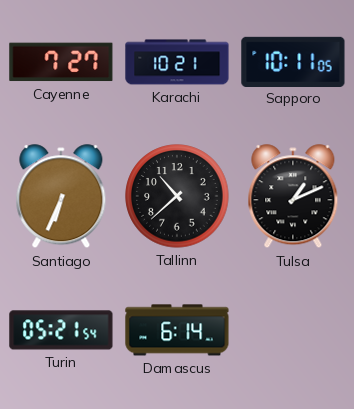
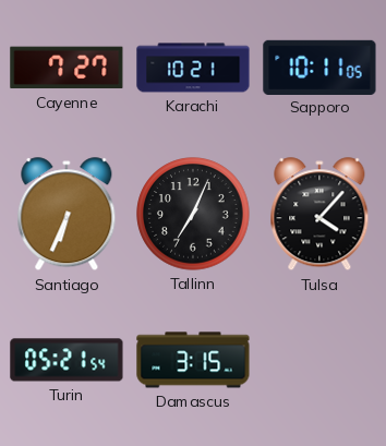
Tallinn: 10:38 -> 7:04 (193, 214)
Tulsa: 1:11 -> 4:07 (319, 215)
Damascus: 6:14 -> 3:15 (193, 360)
